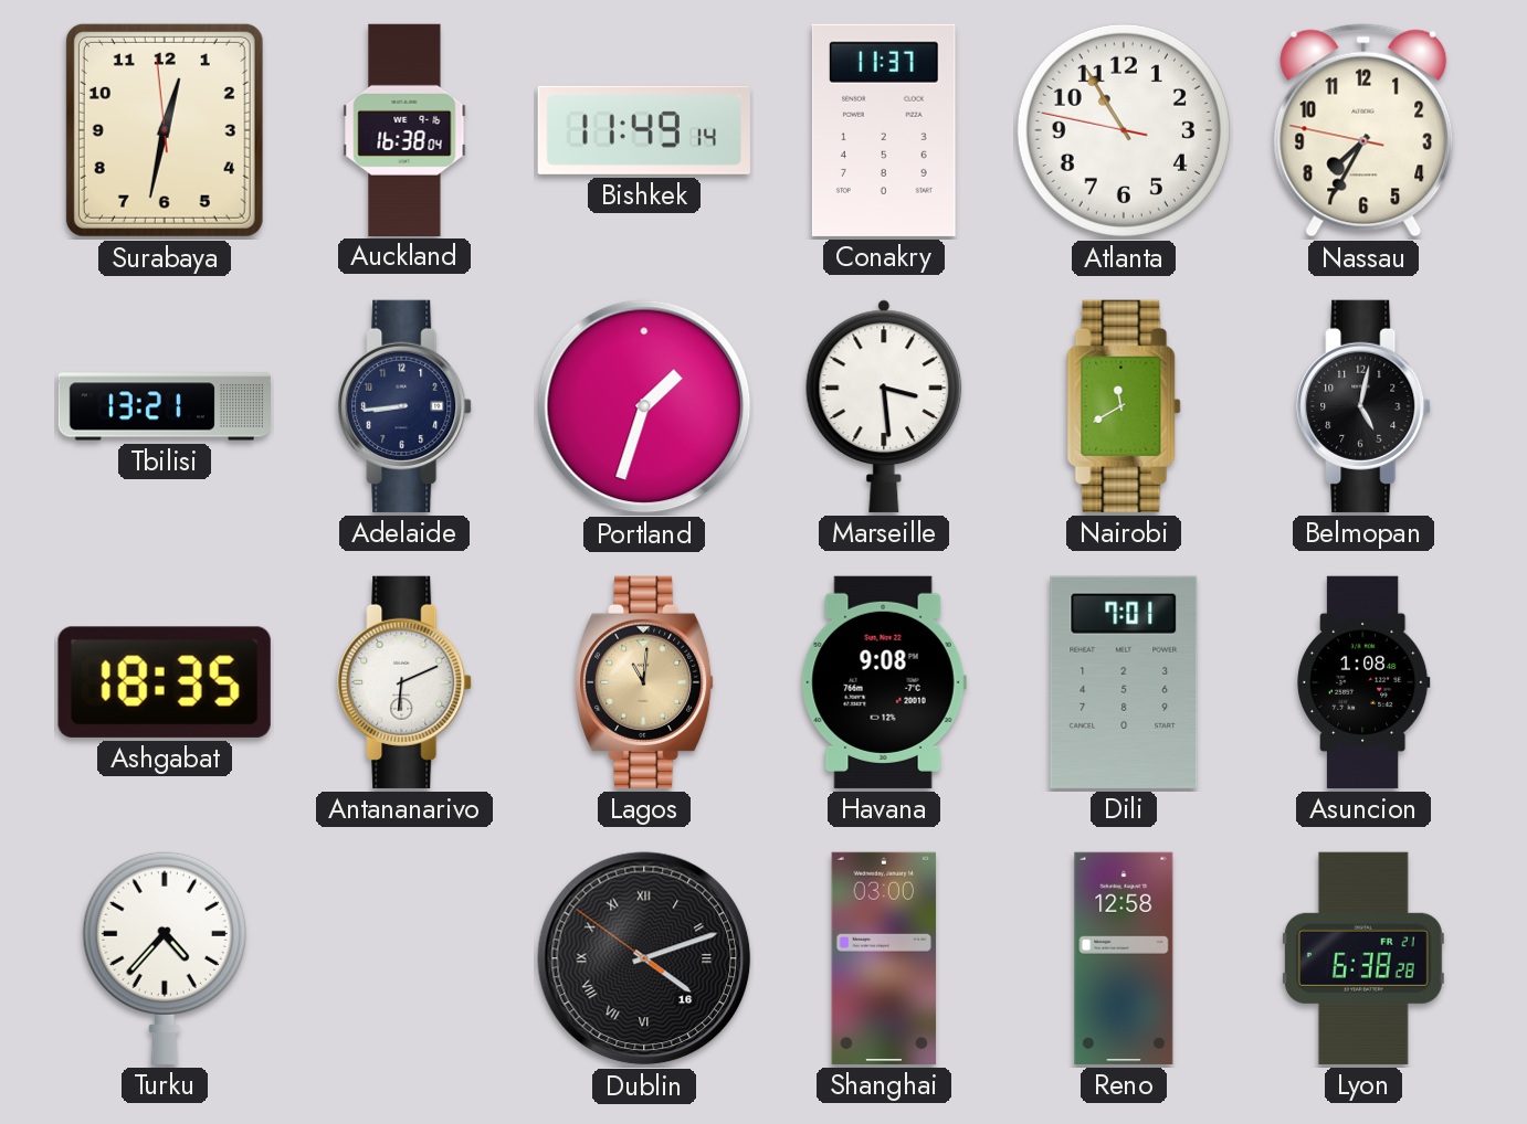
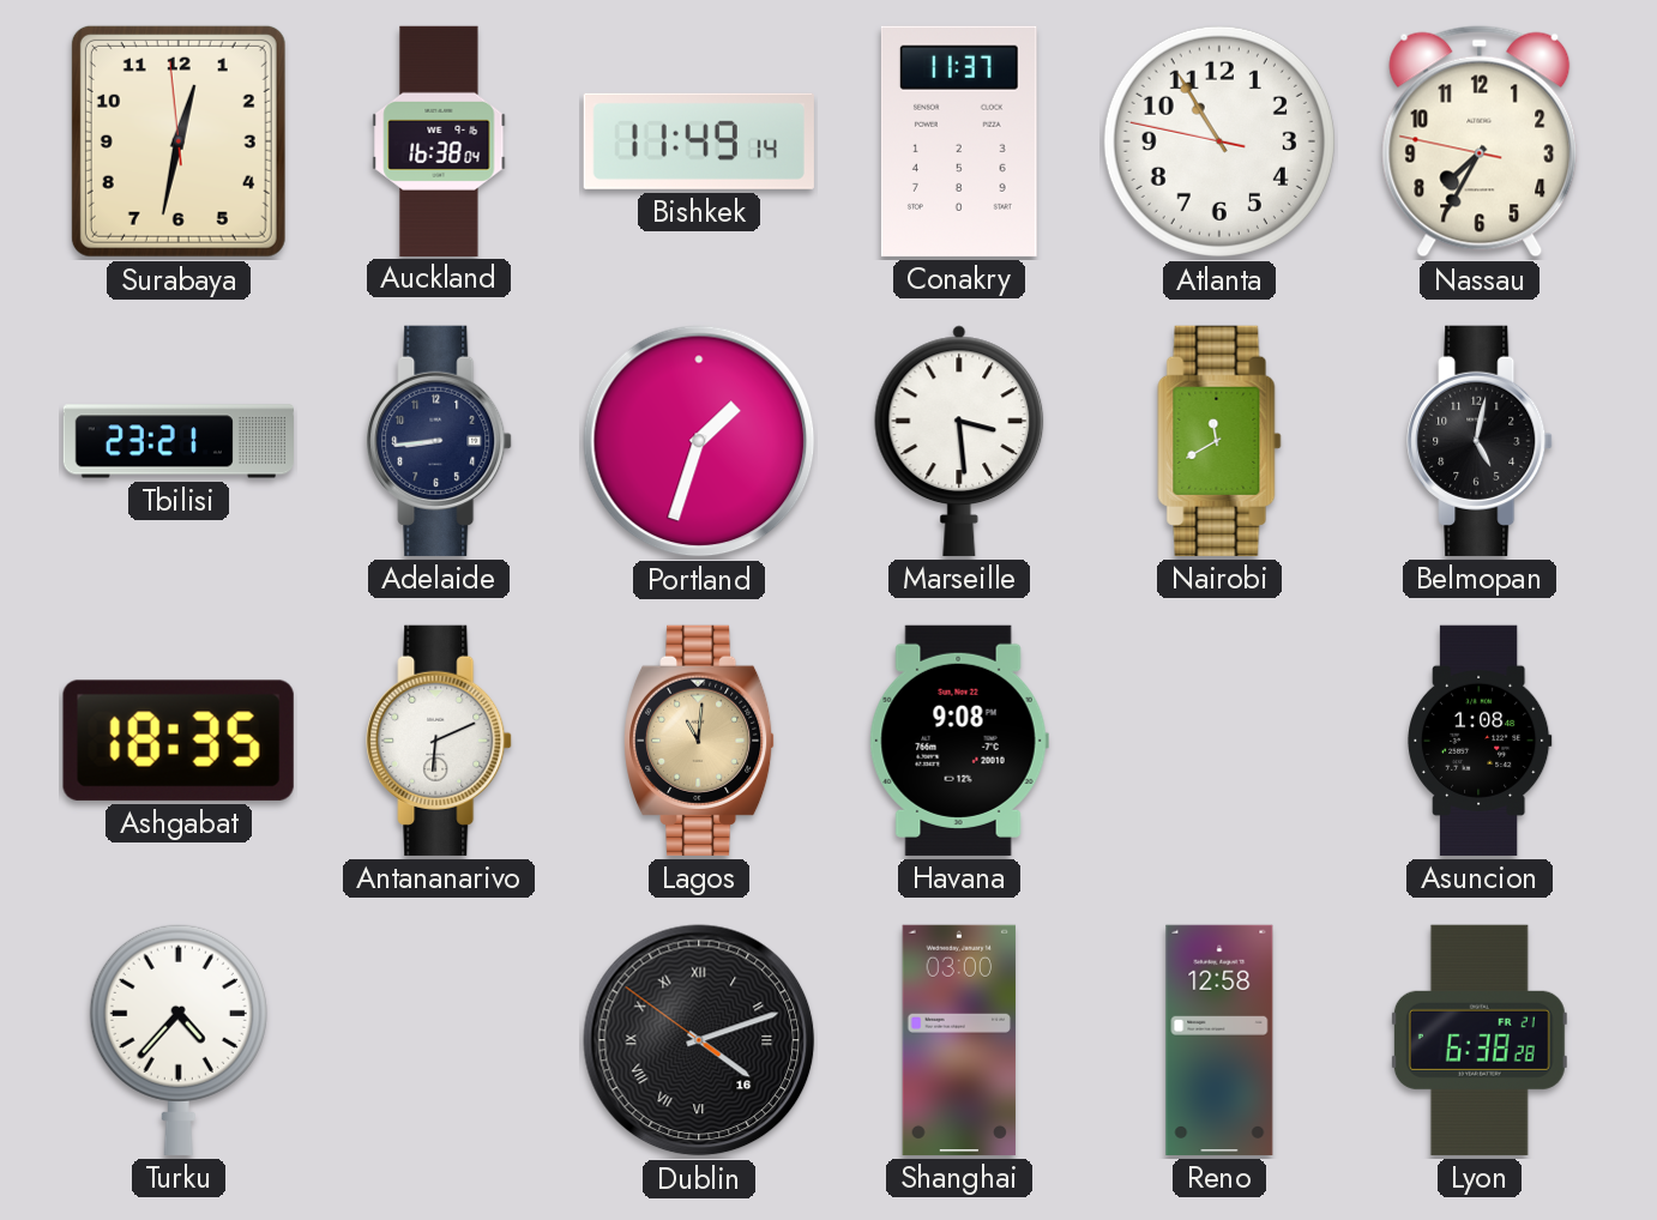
Tbilisi: 13:21 -> 23:21 (177, 441)
Dili: 7:01 -> none (1124, 682)
